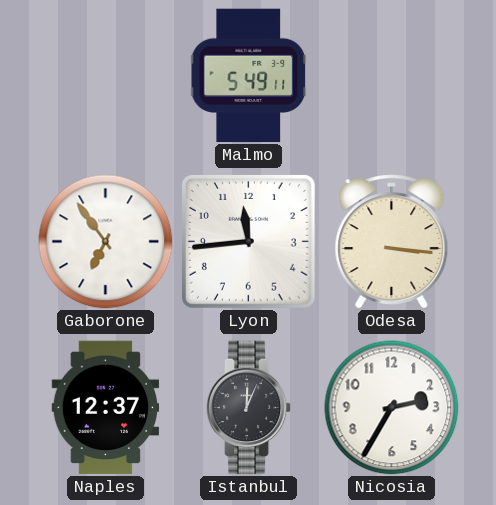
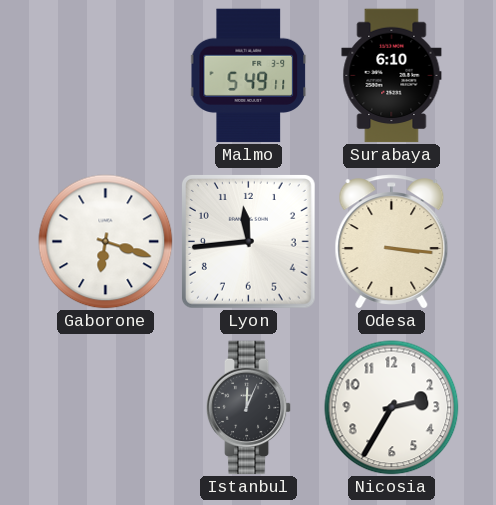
Surabaya: none -> 6:10 (392, 76)
Gaborone: 6:54 -> 6:18 (106, 242)
Naples: 12:37 -> none (106, 408)
